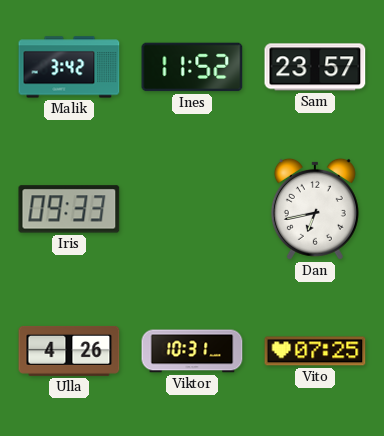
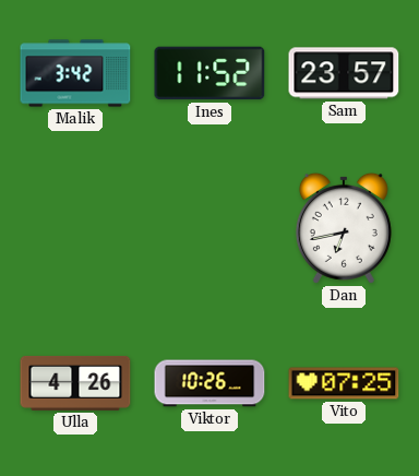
Iris: 09:33 -> none (69, 209)
Viktor: 10:31 -> 10:26 (209, 383)
